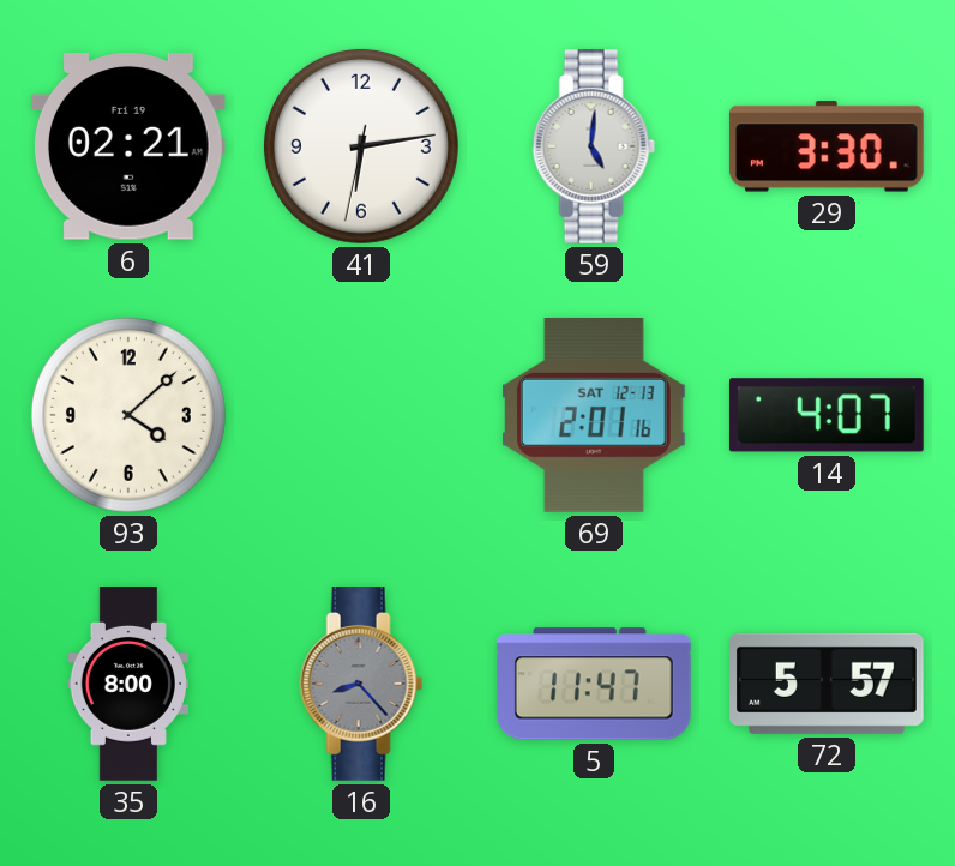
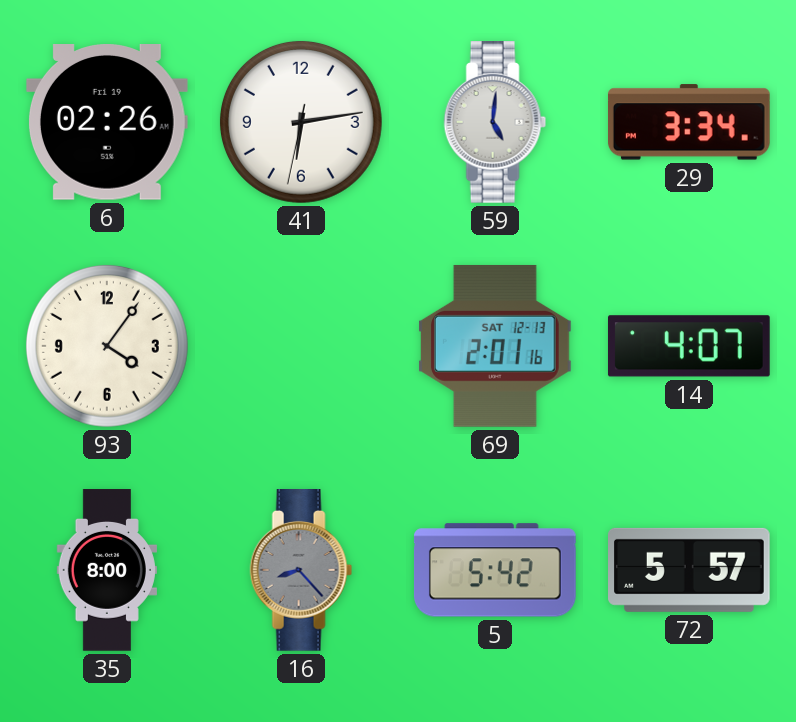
6: 02:21 -> 02:26 (107, 123)
29: 3:30 -> 3:34 (689, 122)
93: 4:08 -> 4:06 (107, 346)
5: 11:47 -> 5:42 (495, 570)
